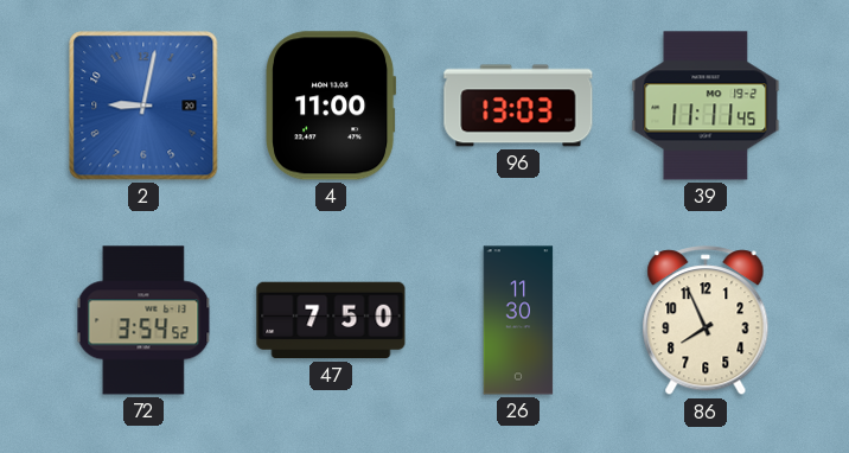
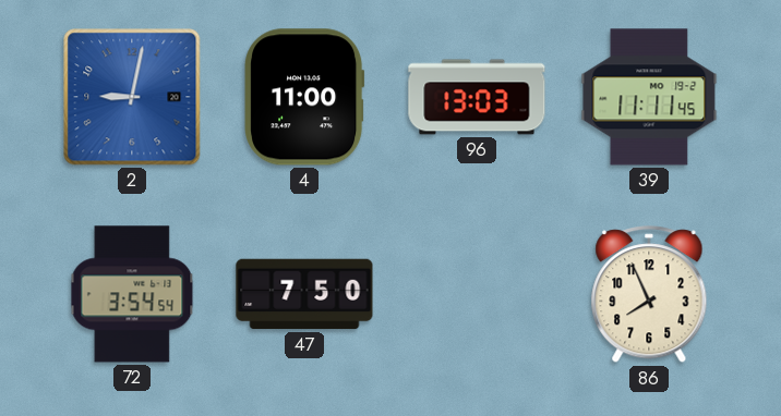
72: 3:54:52 -> 3:54:54 (132, 294)
26: 11:30 -> none (518, 320)
